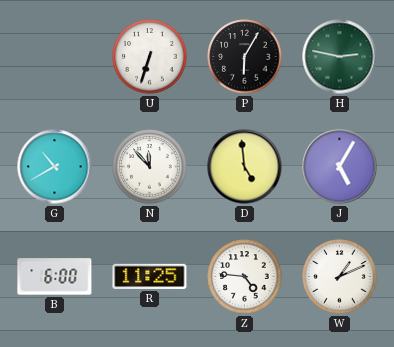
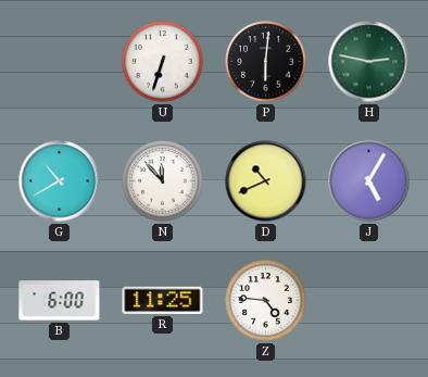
P: 6:05 -> 6:01 (266, 62)
D: 4:59 -> 10:41 (266, 181)
W: 1:11 -> none (340, 277)
